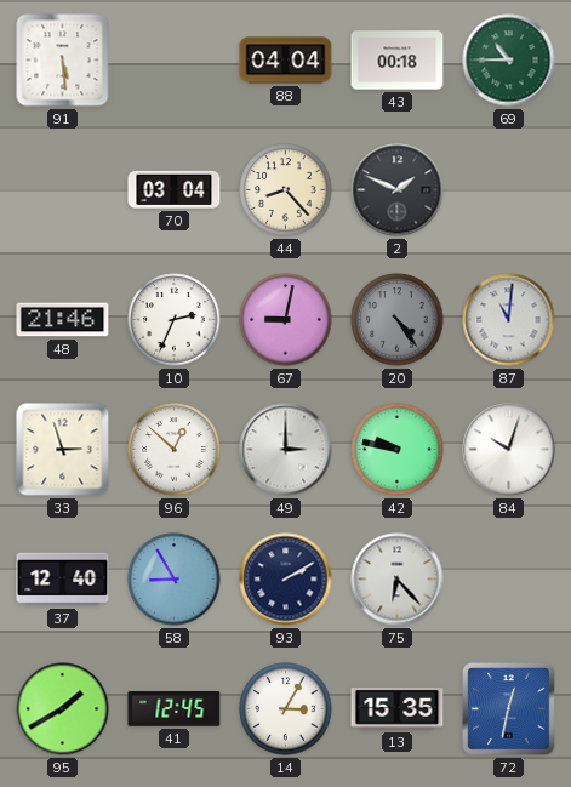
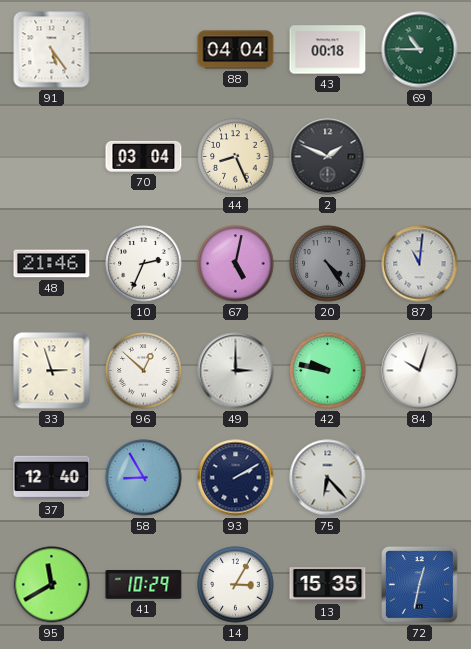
91: 5:29 -> 5:24 (52, 50)
44: 8:23 -> 8:26 (236, 157)
67: 9:02 -> 5:02 (236, 264)
95: 1:40 -> 11:40 (52, 585)
41: 12:45 -> 10:29 (144, 585)
